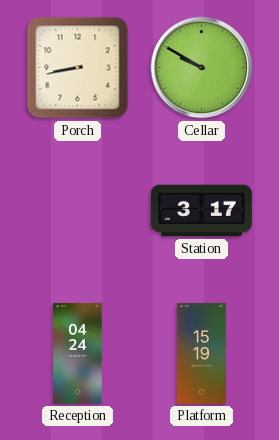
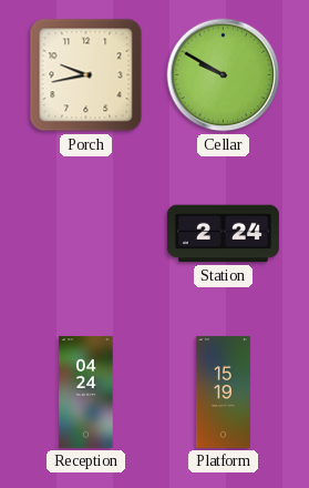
Porch: 8:43 -> 9:43 (86, 75)
Station: 3:17 -> 2:24 (223, 234)
